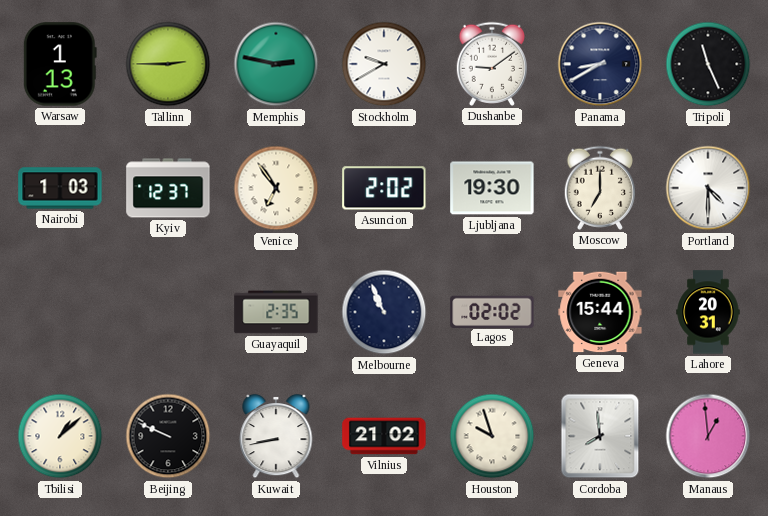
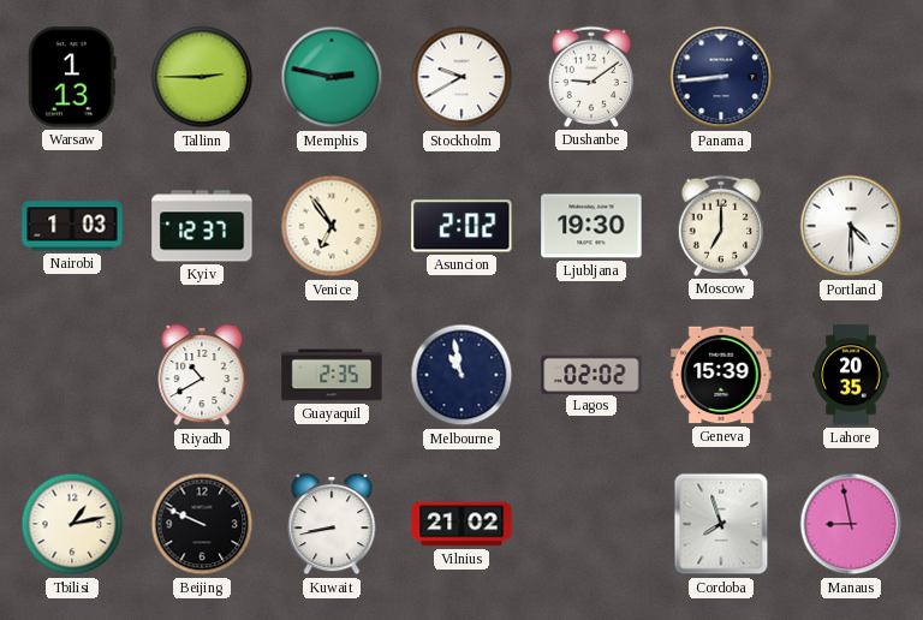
Panama: 8:40 -> 8:44 (721, 77)
Tripoli: 11:26 -> none (708, 64)
Riyadh: none -> 10:40 (202, 375)
Melbourne: 10:56 -> 10:58 (461, 375)
Geneva: 15:44 -> 15:39 (721, 375)
Lahore: 20:31 -> 20:35 (851, 375)
Tbilisi: 1:08 -> 1:13 (72, 524)
Houston: 9:57 -> none (492, 436)
Cordoba: 7:59 -> 7:57 (721, 524)
Manaus: 12:59 -> 8:58 (851, 524)
